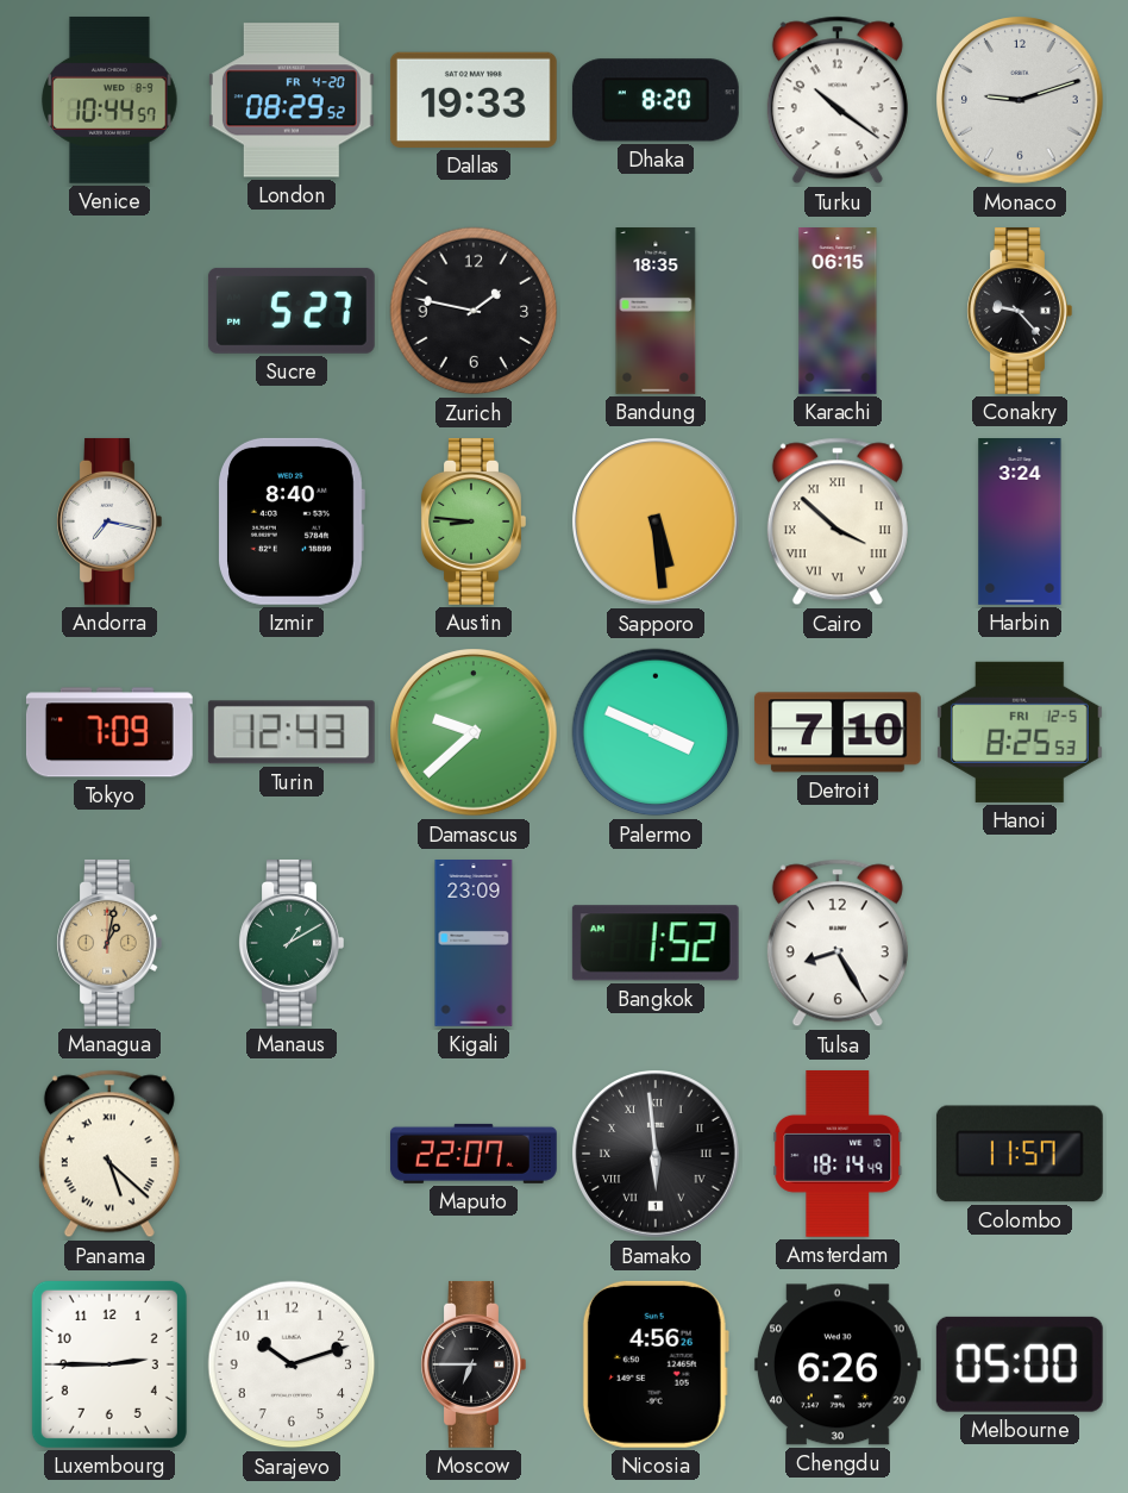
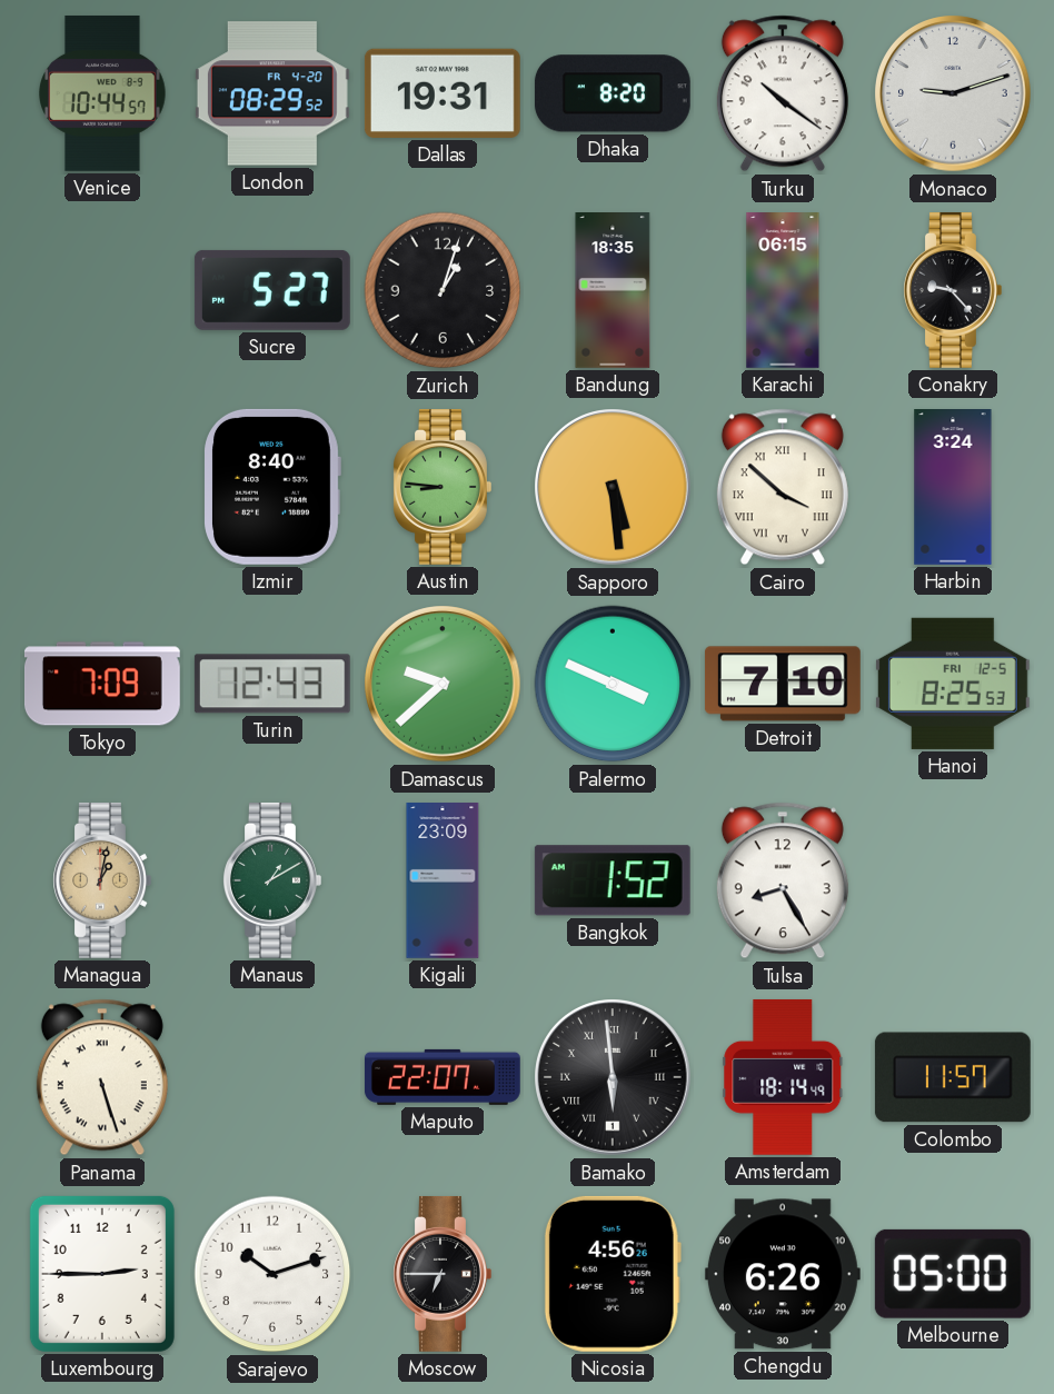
Dallas: 19:33 -> 19:31 (443, 93)
Zurich: 1:47 -> 1:03 (443, 290)
Andorra: 7:17 -> none (109, 521)
Panama: 5:22 -> 5:27 (102, 1077)
